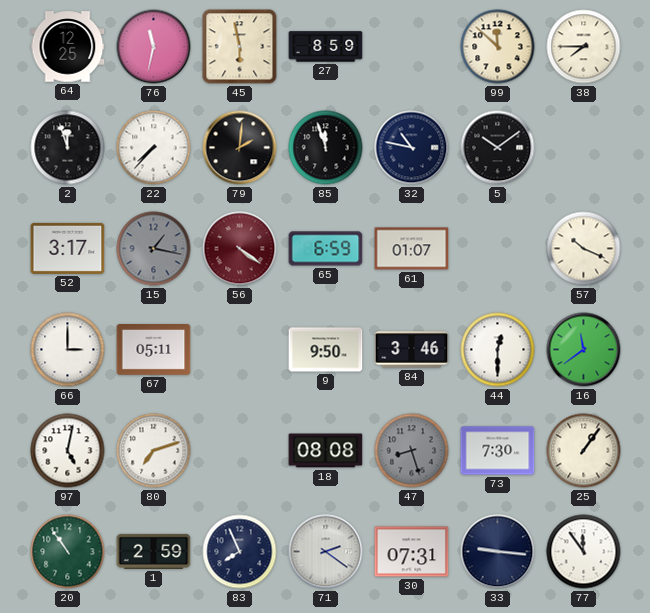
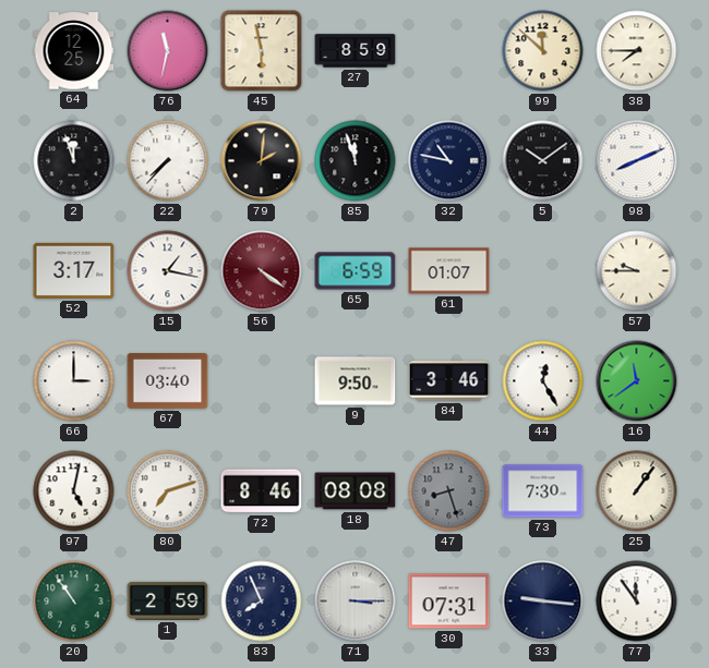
98: none -> 8:11 (637, 161)
15 dial: grey -> white (168, 271)
57: 10:19 -> 9:45 (637, 271)
67: 05:11 -> 03:40 (168, 381)
44: 12:30 -> 12:25 (543, 381)
72: none -> 8:46 (262, 491)
71: 2:21 -> 3:15 (356, 602)
